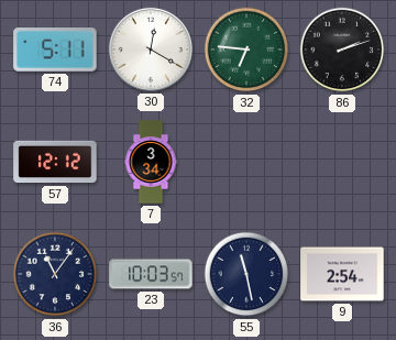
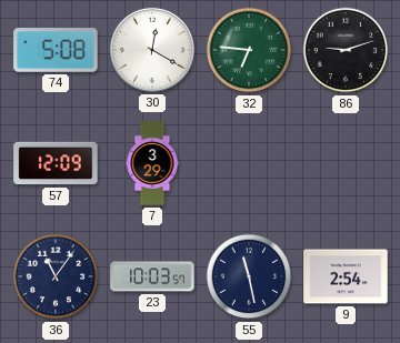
74: 5:11 -> 5:08 (56, 51)
86: 2:12 -> 9:12 (346, 50)
57: 12:12 -> 12:09 (56, 163)
7: 3:34 -> 3:29 (152, 163)
